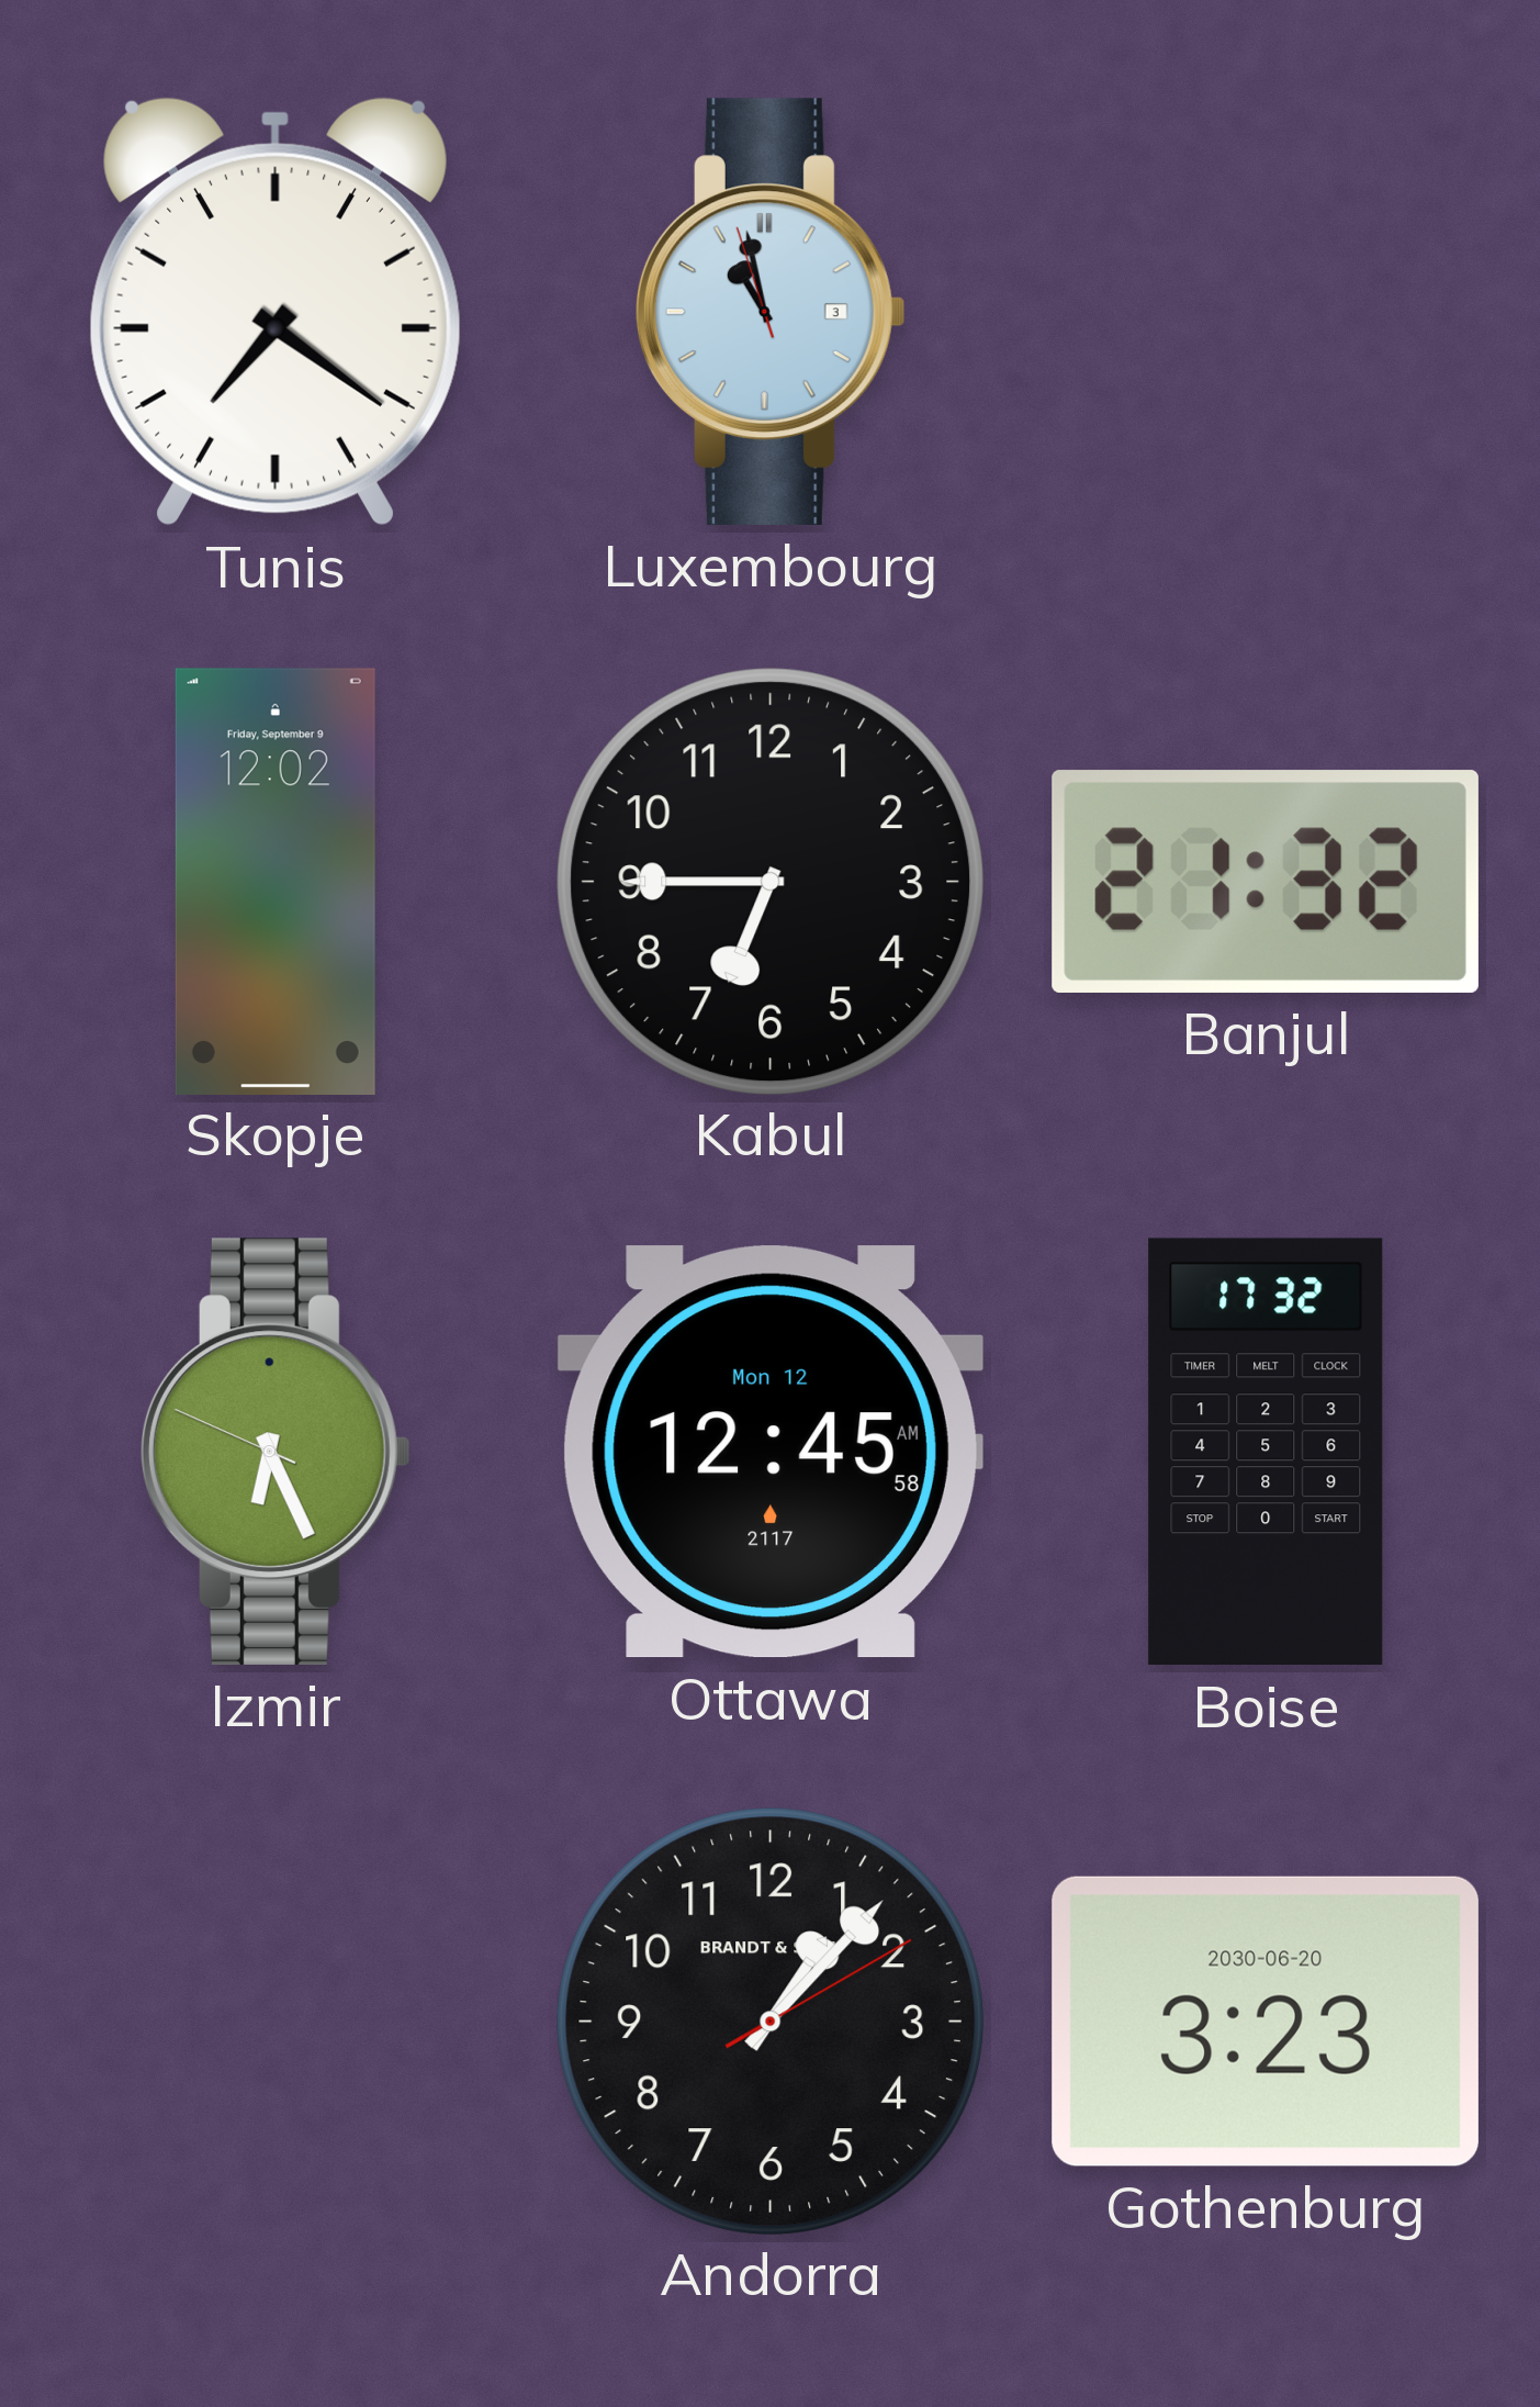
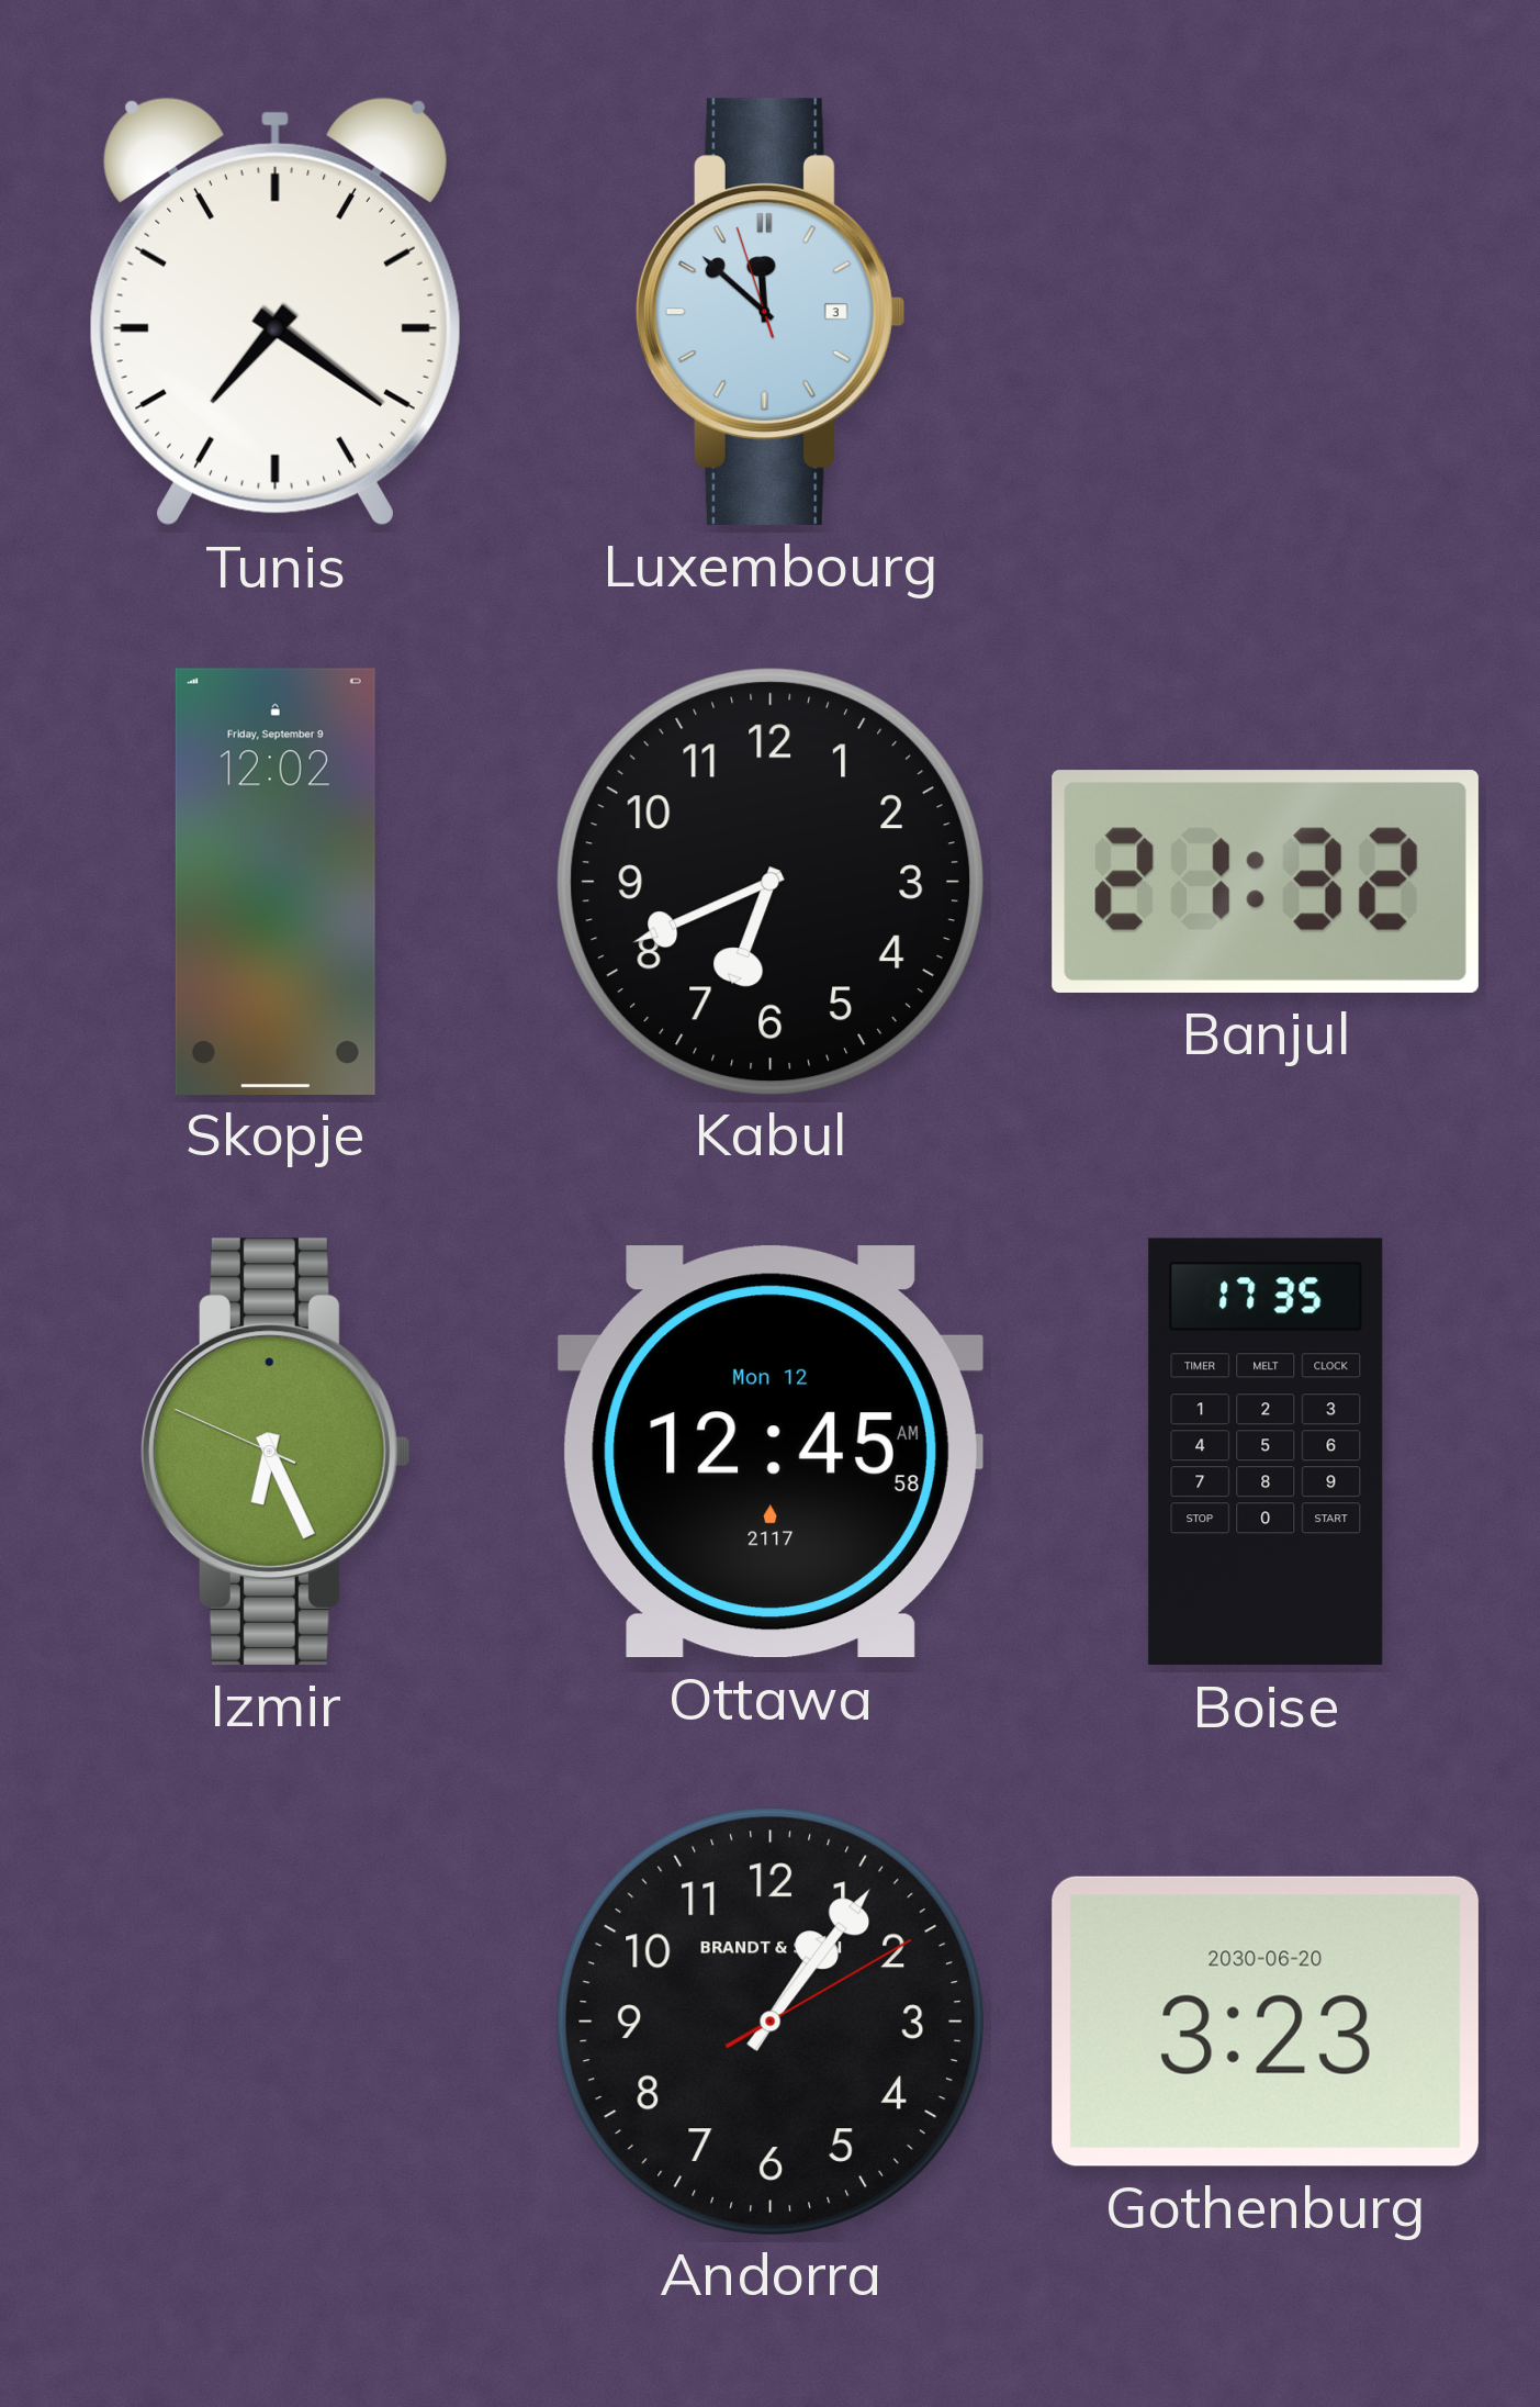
Luxembourg: 10:57 -> 11:51 (771, 312)
Kabul: 6:45 -> 6:41 (769, 881)
Boise: 17:32 -> 17:35 (1266, 1452)
Andorra: 1:07 -> 1:06 (769, 2020)
